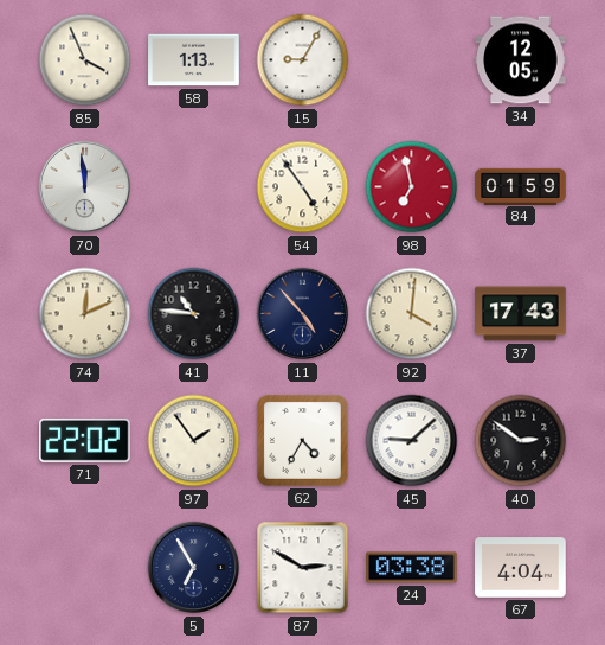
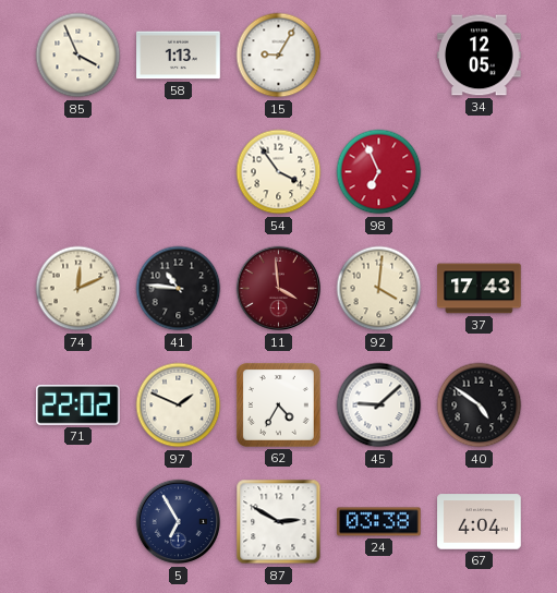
70: 11:59 -> none (85, 187)
54: 4:54 -> 3:54 (279, 172)
98: 6:58 -> 6:56 (379, 172)
84: 01:59 -> none (521, 186)
11: 4:53 -> 3:59 (279, 289)
11 dial: navy -> burgundy (279, 289)
97: 1:54 -> 1:49 (179, 406)
40: 2:51 -> 4:51 (480, 406)
